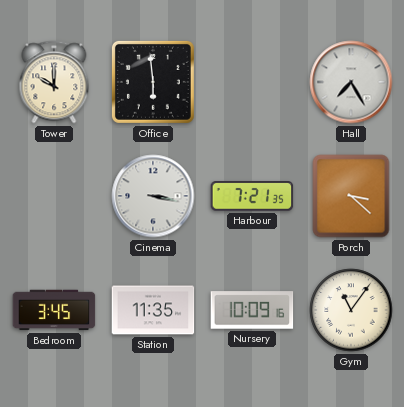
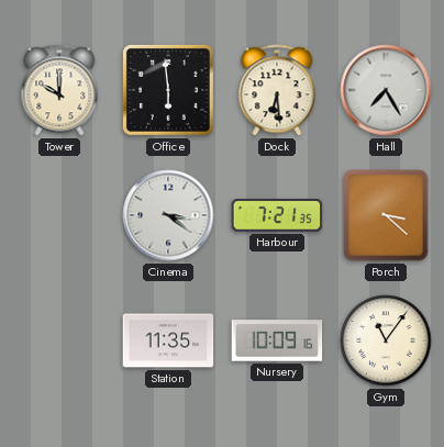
Dock: none -> 6:29 (277, 90)
Cinema: 3:17 -> 3:21 (168, 215)
Bedroom: 3:45 -> none (54, 310)
